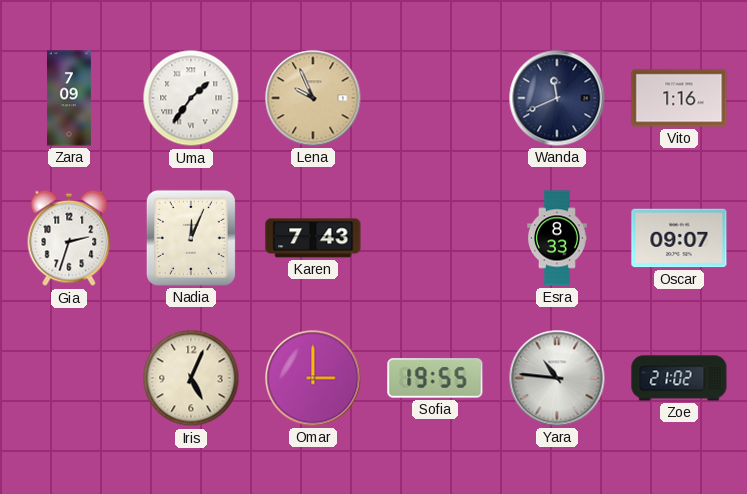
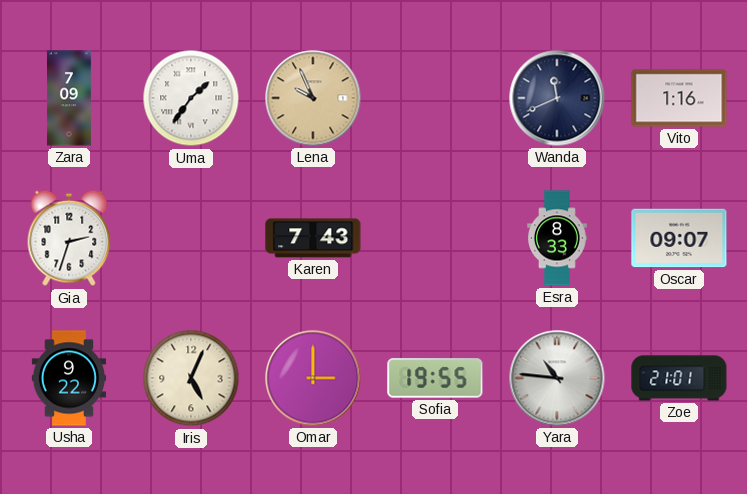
Nadia: 12:04 -> none (191, 238)
Usha: none -> 9:22 (68, 378)
Zoe: 21:02 -> 21:01 (679, 378)
